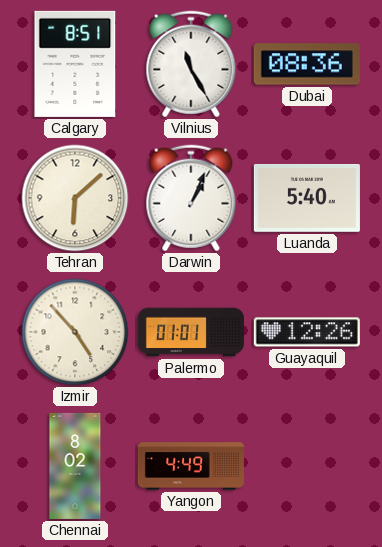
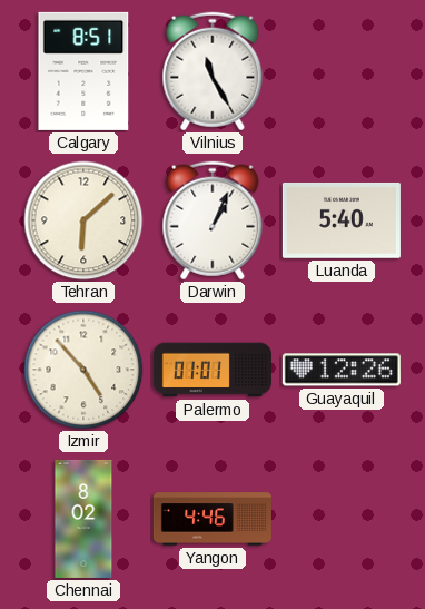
Dubai: 08:36 -> none (307, 64)
Yangon: 4:49 -> 4:46 (212, 519)
